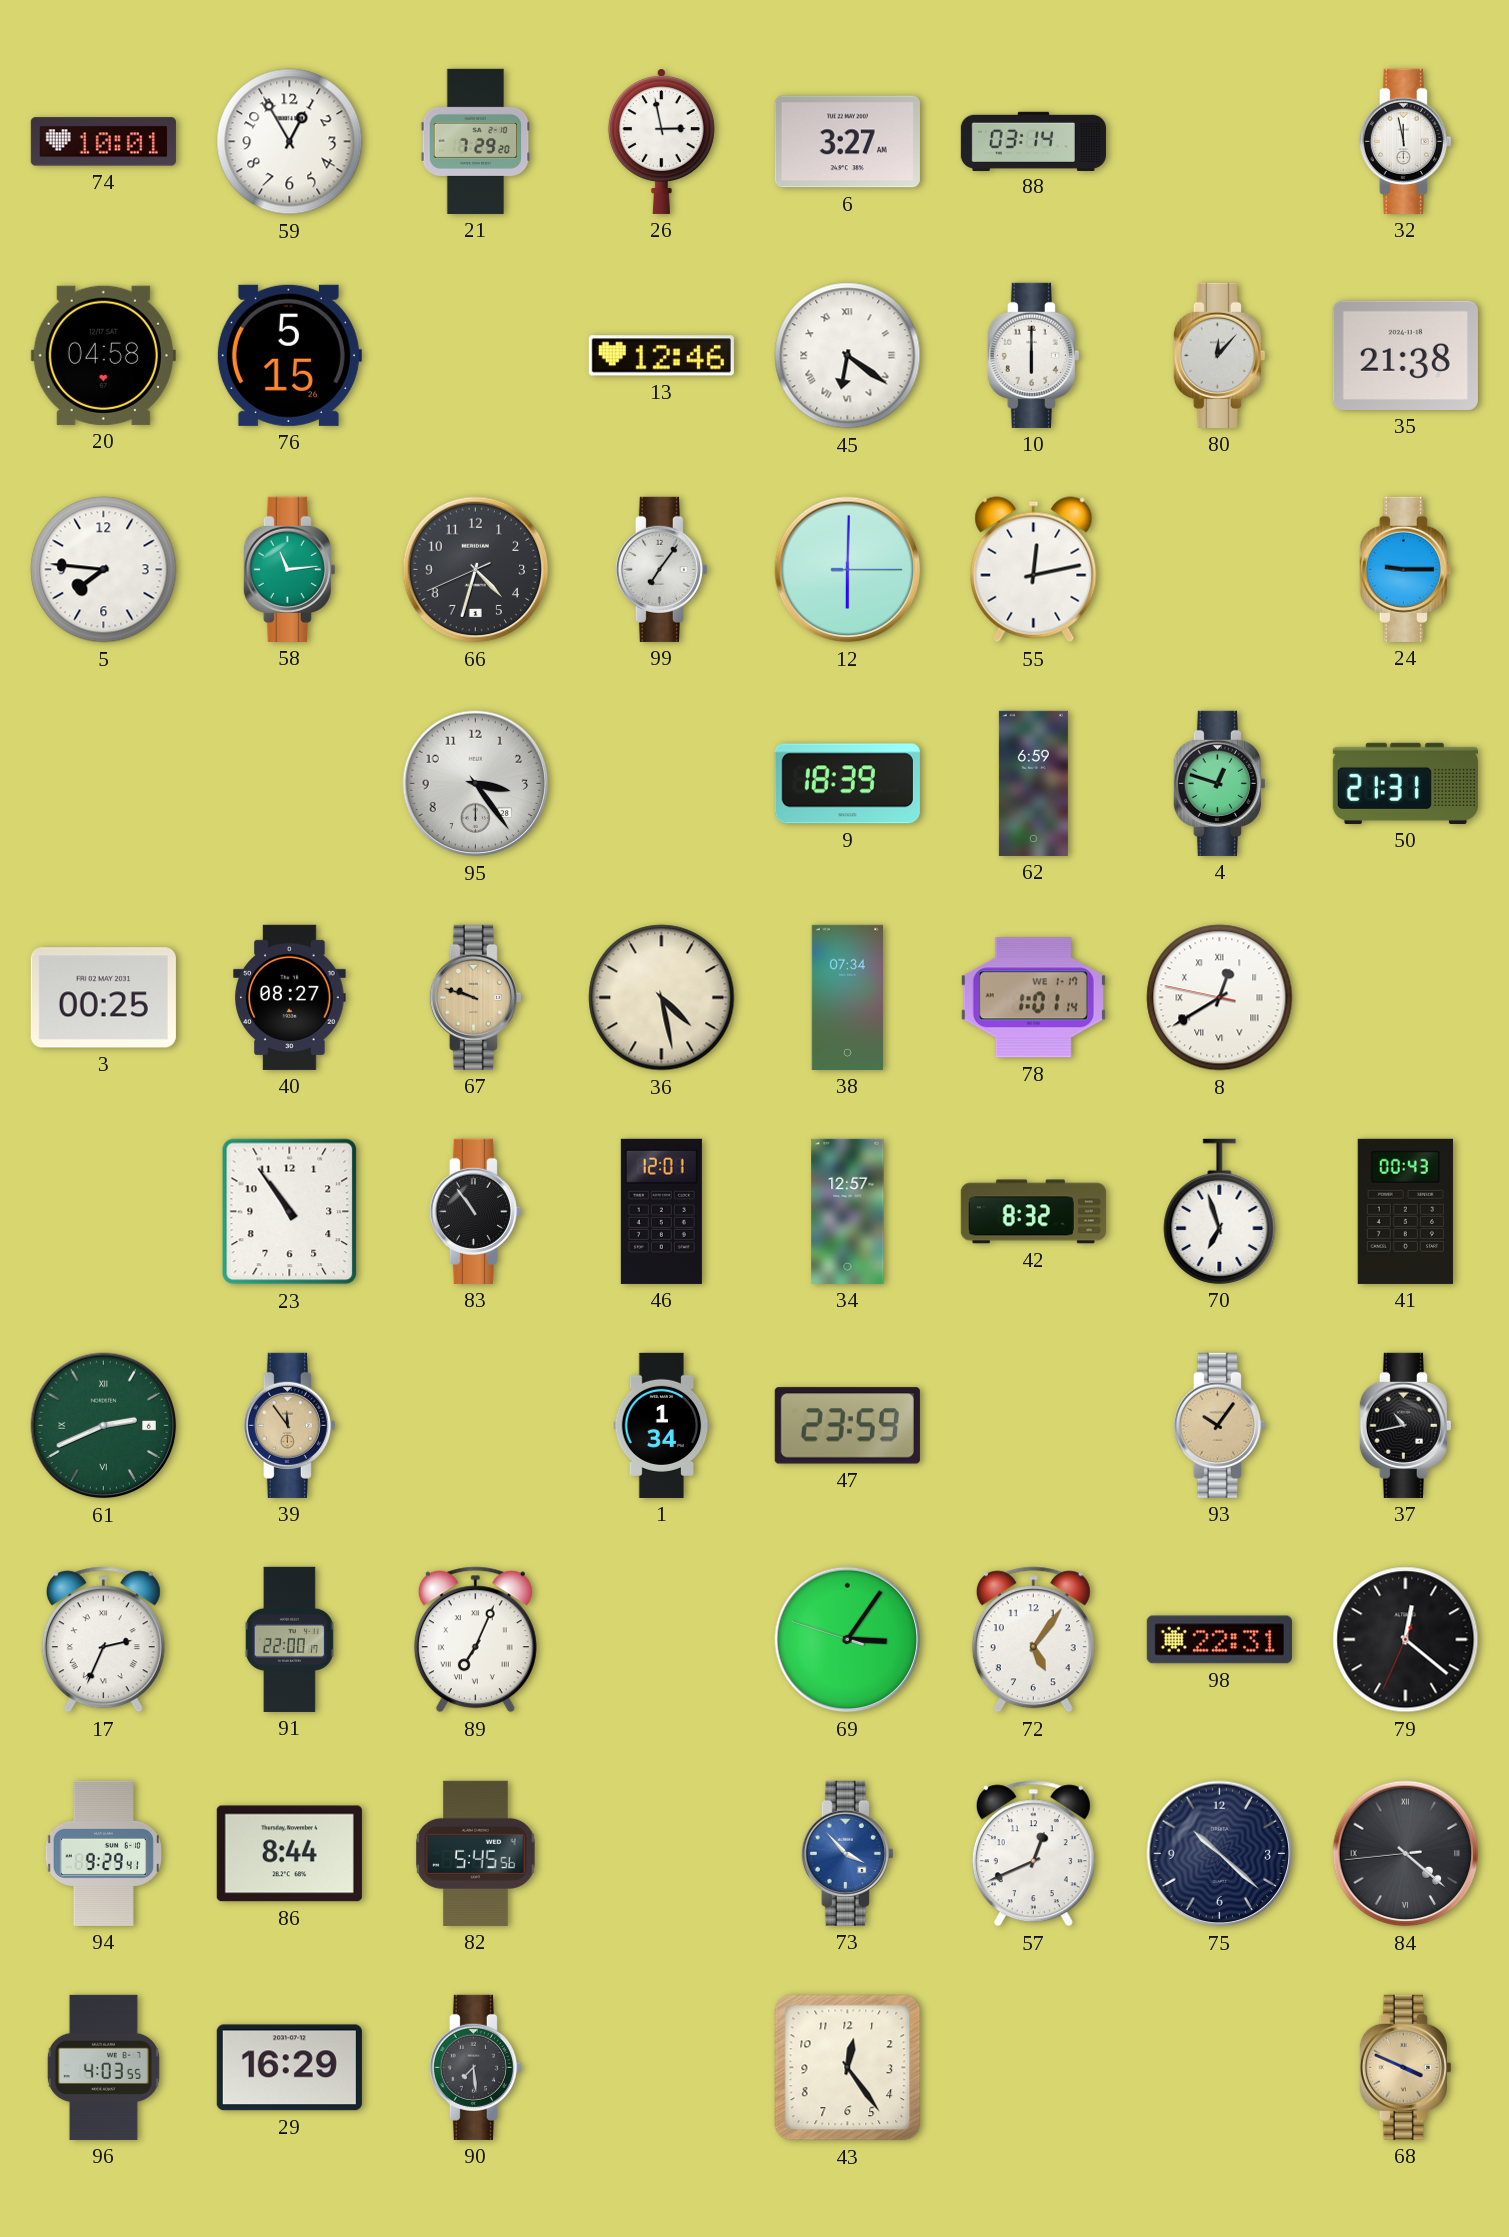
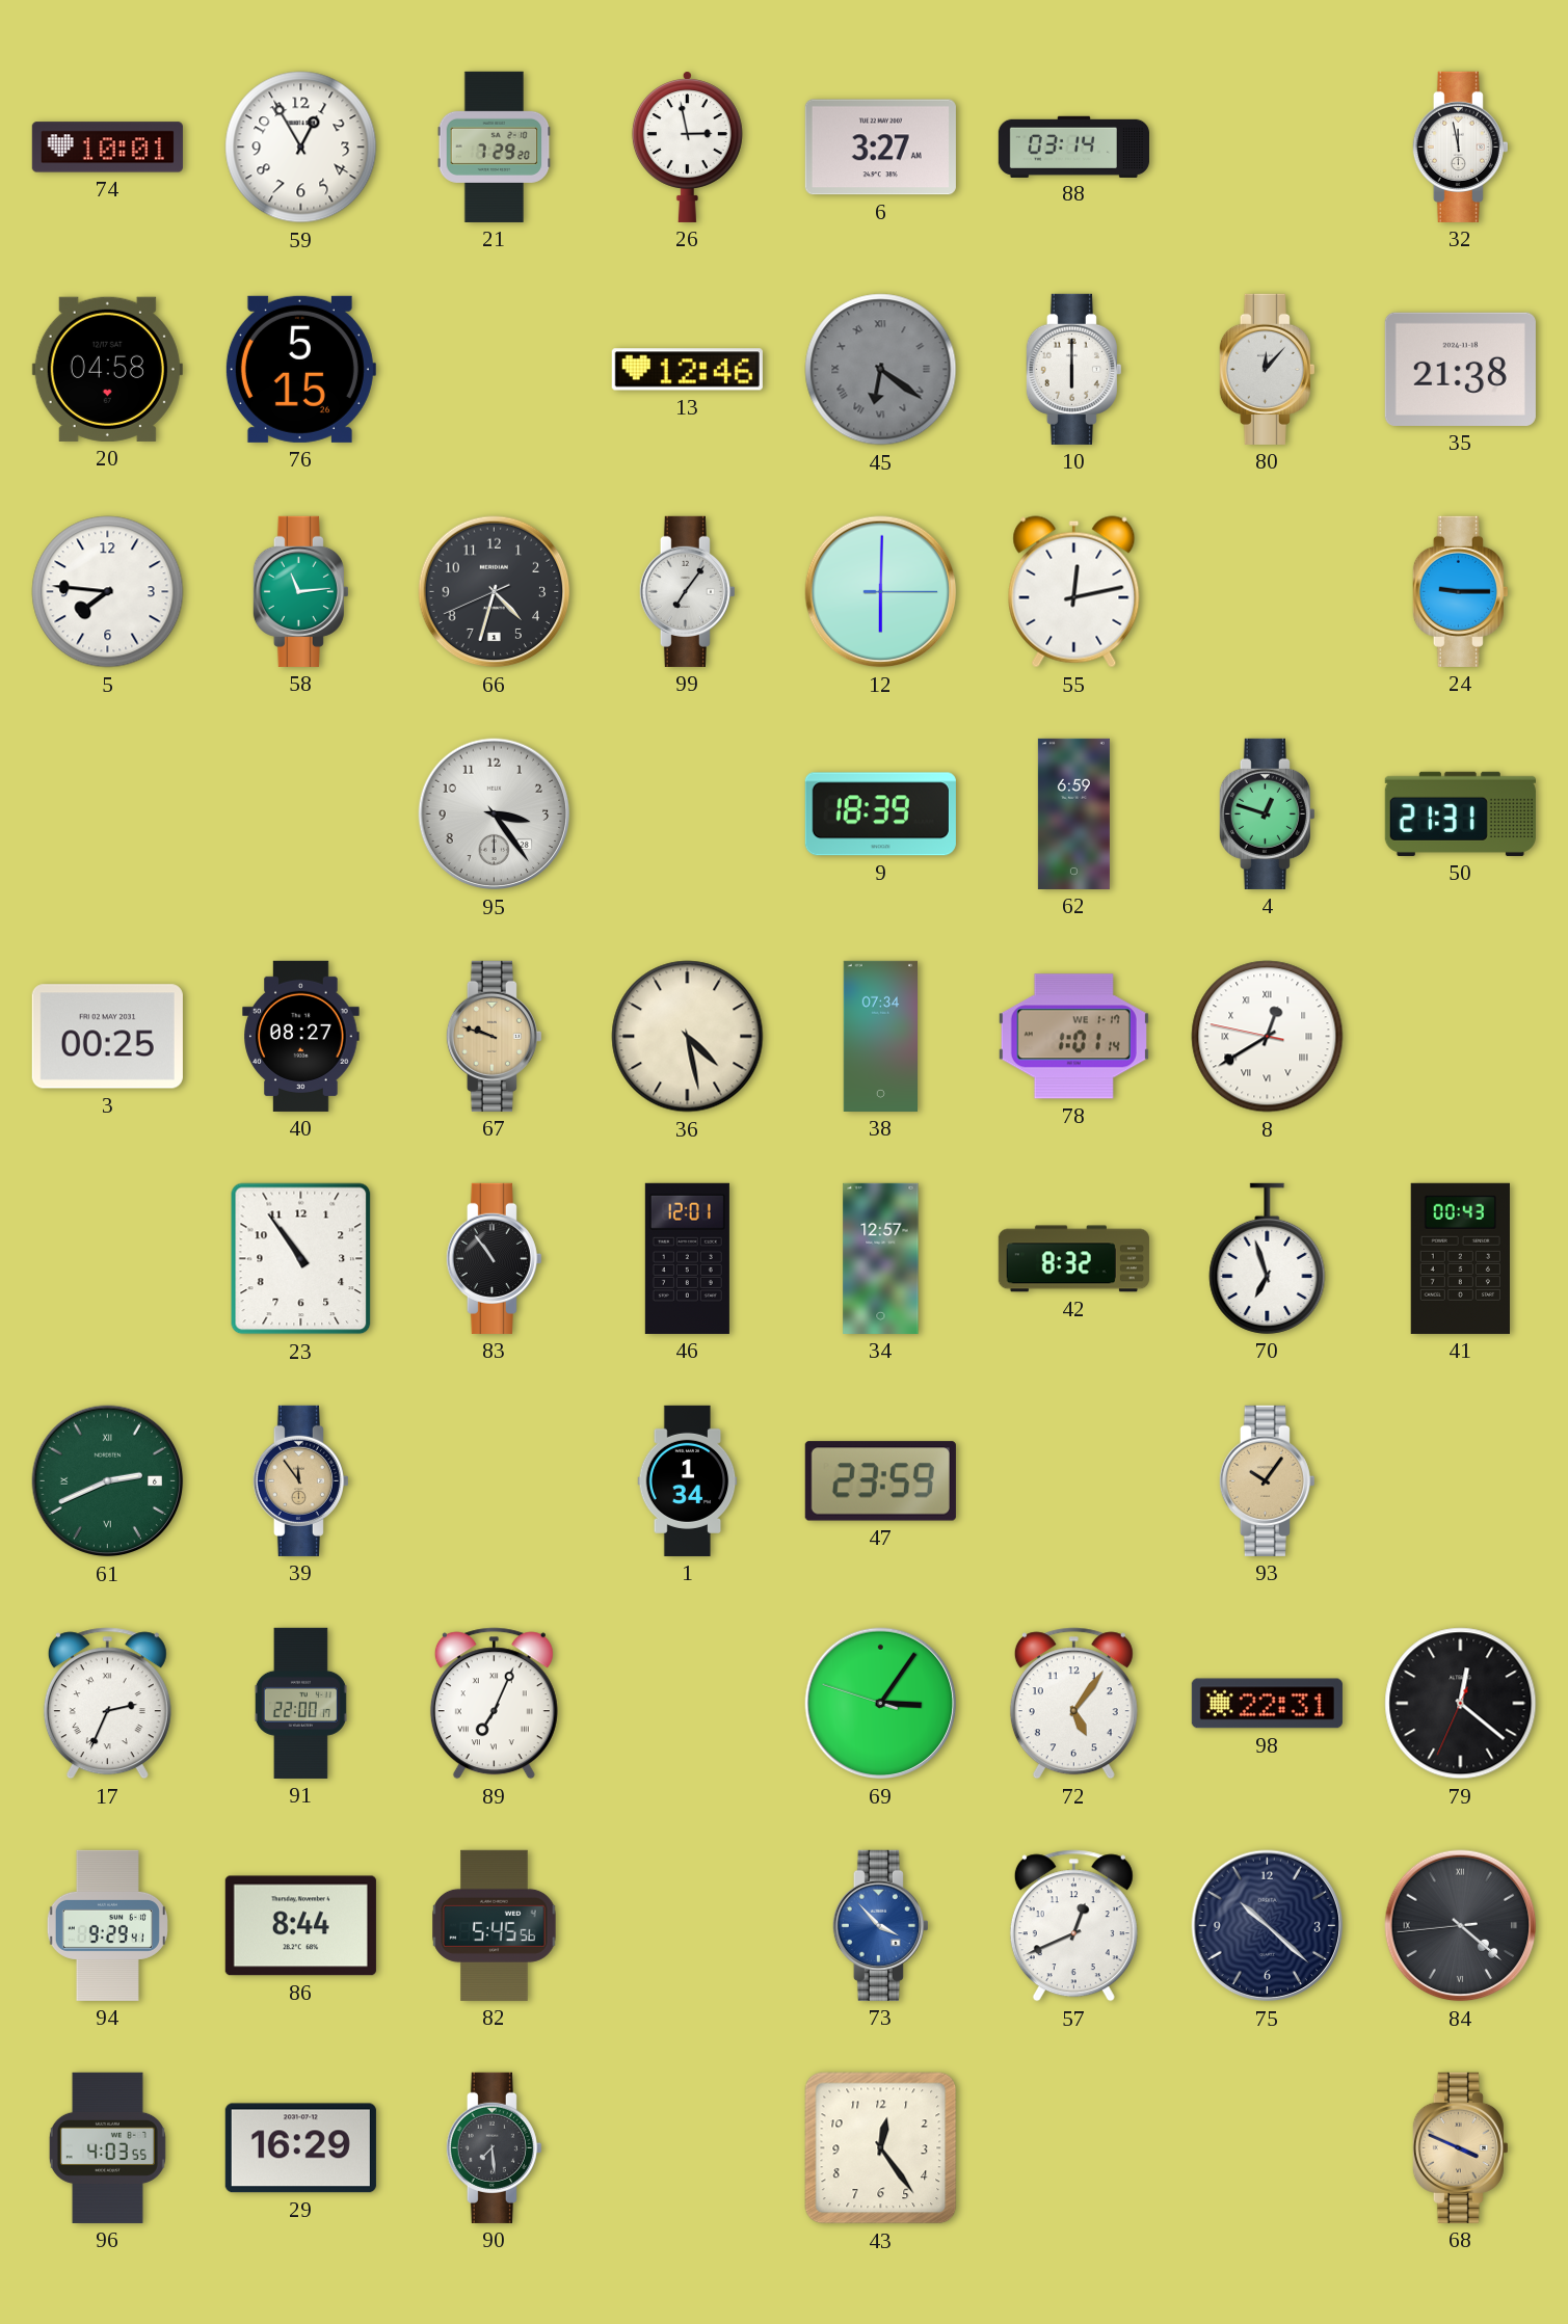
45 dial: white -> grey (881, 370)
37: 10:43 -> none (1405, 1425)
